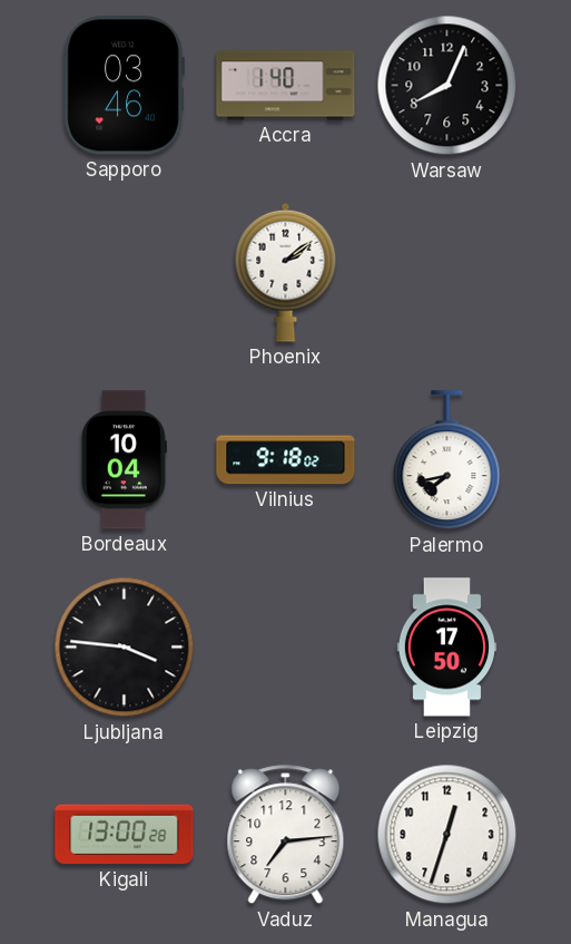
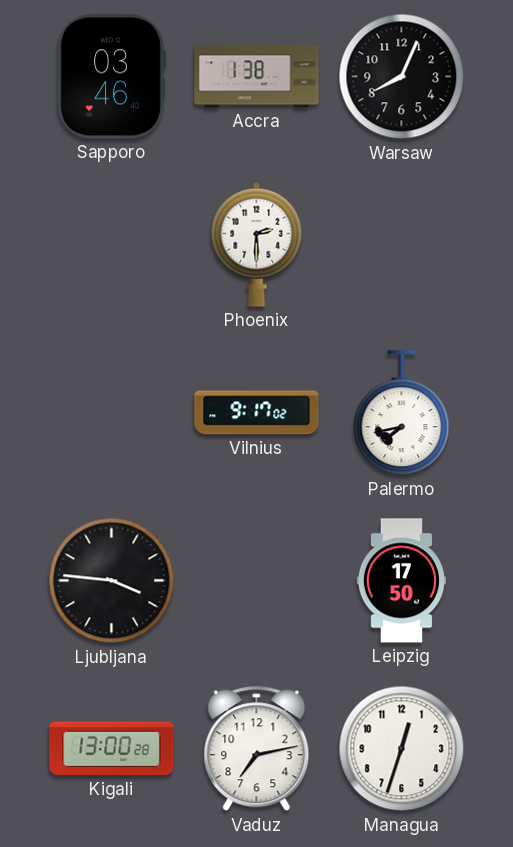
Accra: 1:40 -> 1:38 (257, 77)
Phoenix: 2:09 -> 2:30 (257, 244)
Bordeaux: 10:04 -> none (124, 460)
Vilnius: 9:18 -> 9:17 (257, 413)
Vaduz: 7:14 -> 7:13 (257, 749)
